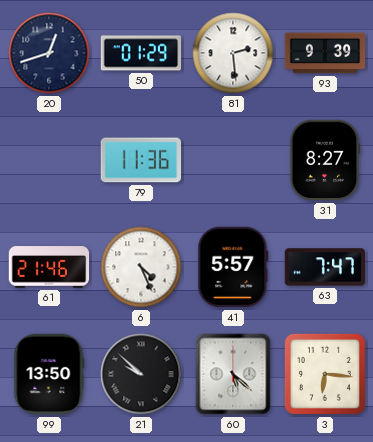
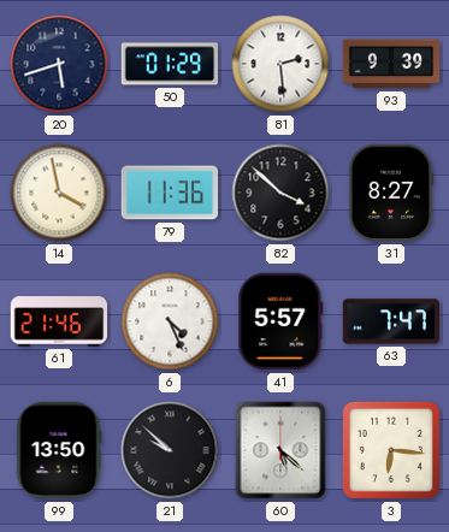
20: 12:42 -> 5:42 (59, 64)
14: none -> 3:58 (59, 193)
82: none -> 3:52 (280, 193)
